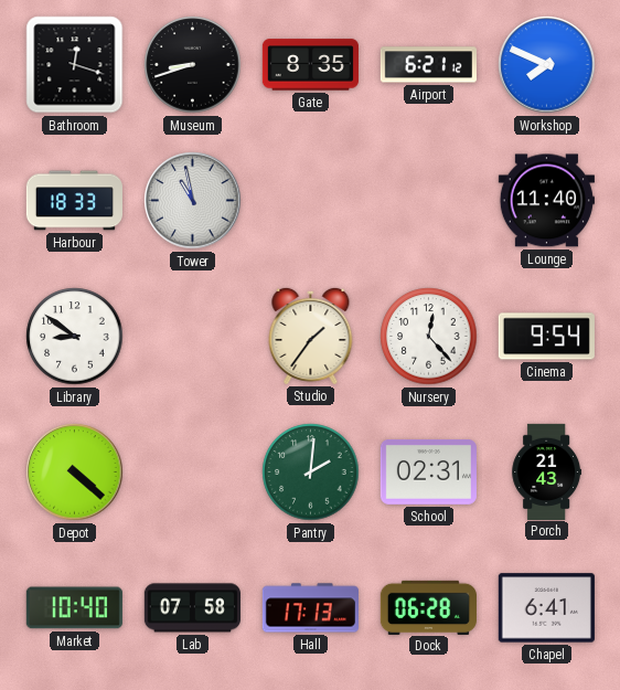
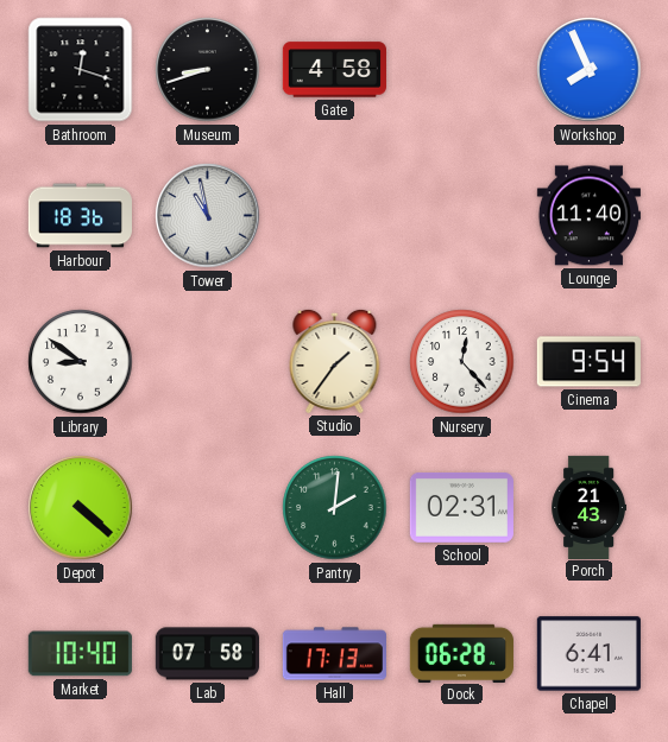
Gate: 8:35 -> 4:58 (334, 70)
Airport: 6:21 -> none (428, 65)
Workshop: 7:49 -> 7:56 (590, 70)
Harbour: 18:33 -> 18:36 (80, 216)
